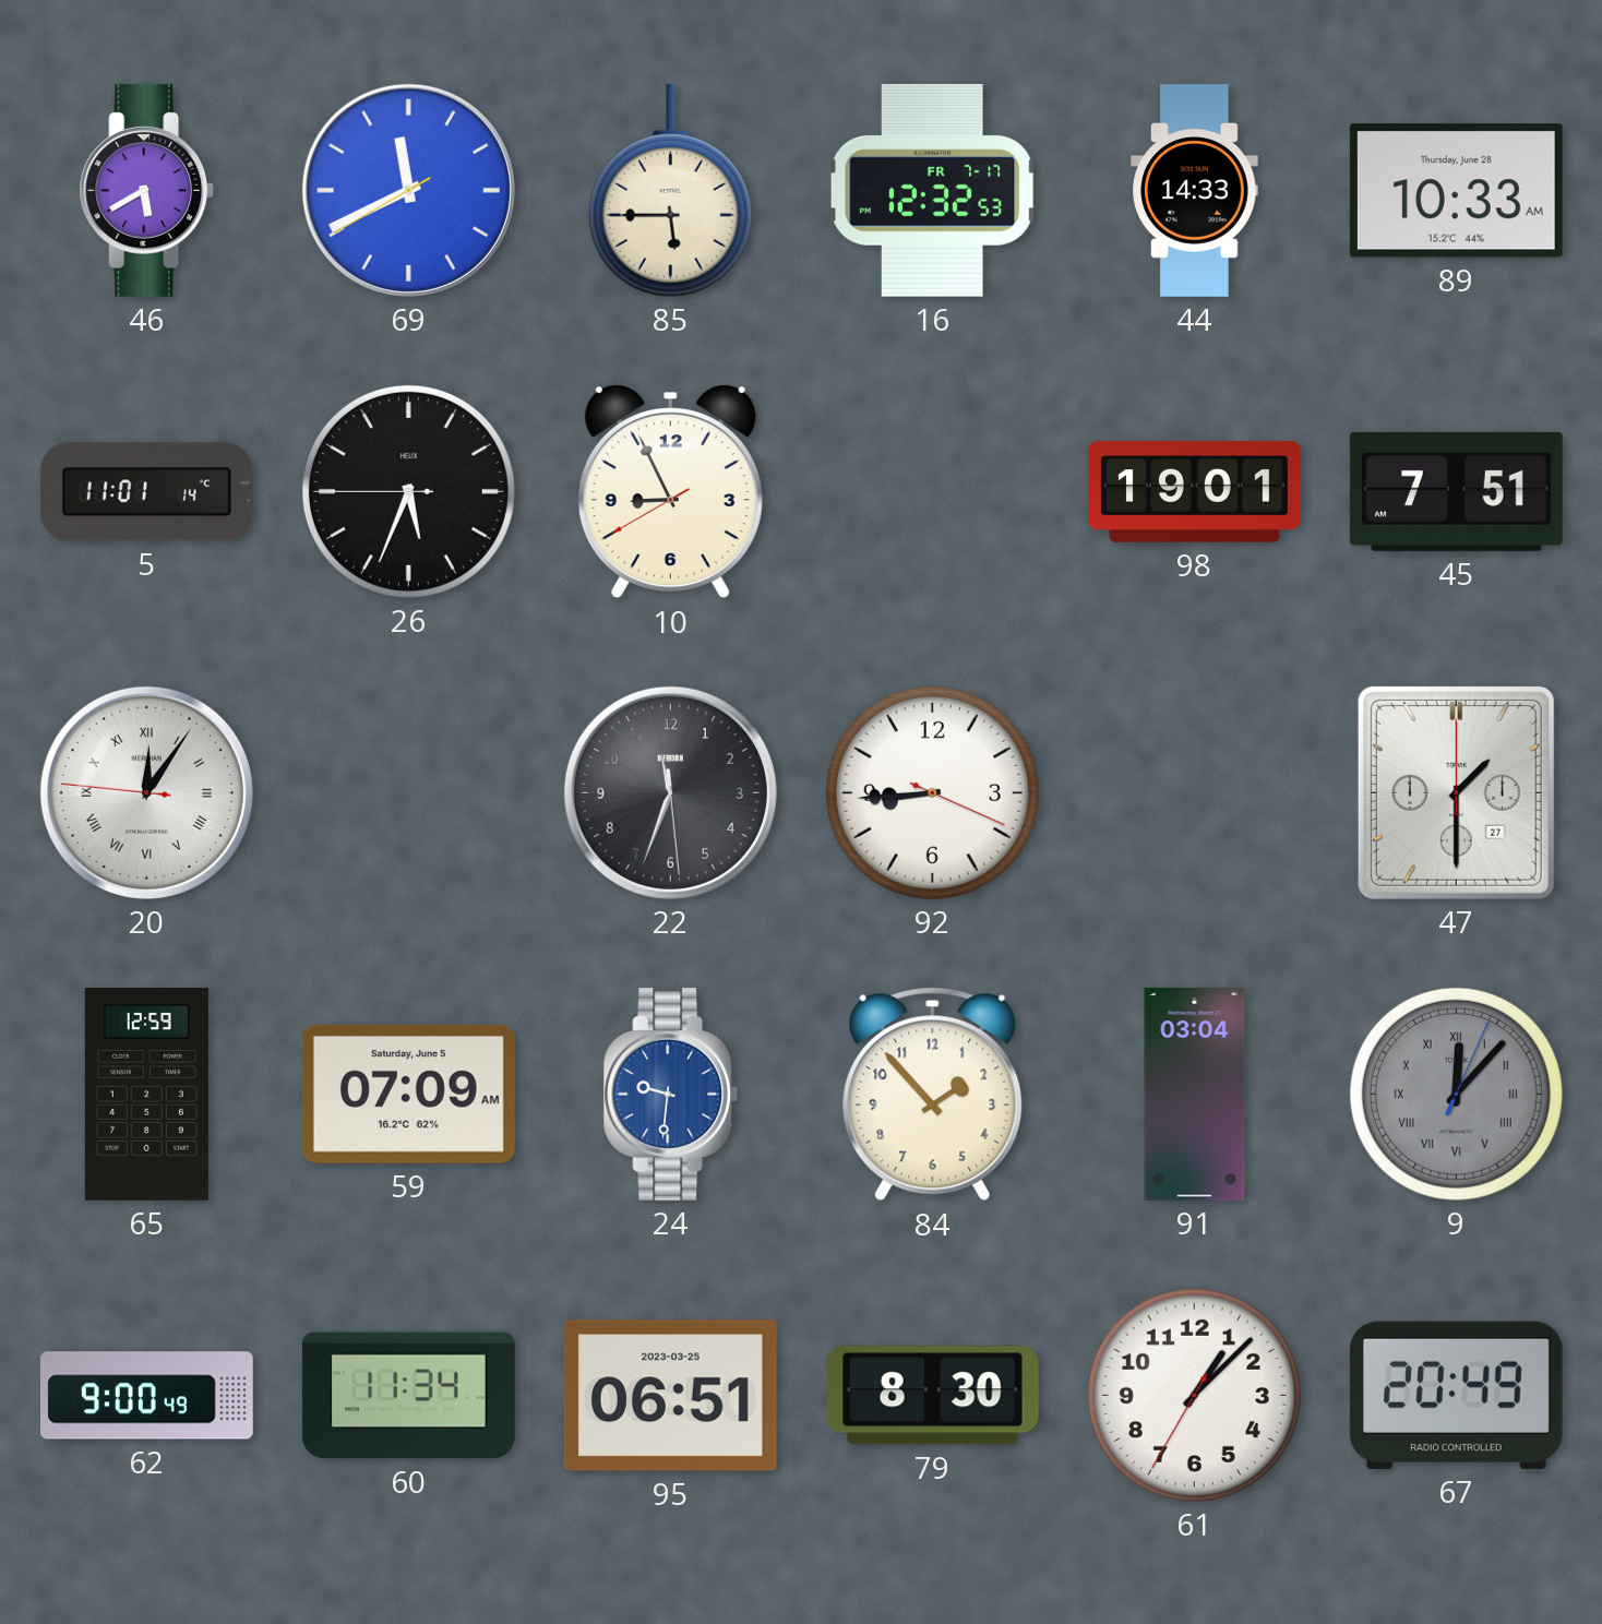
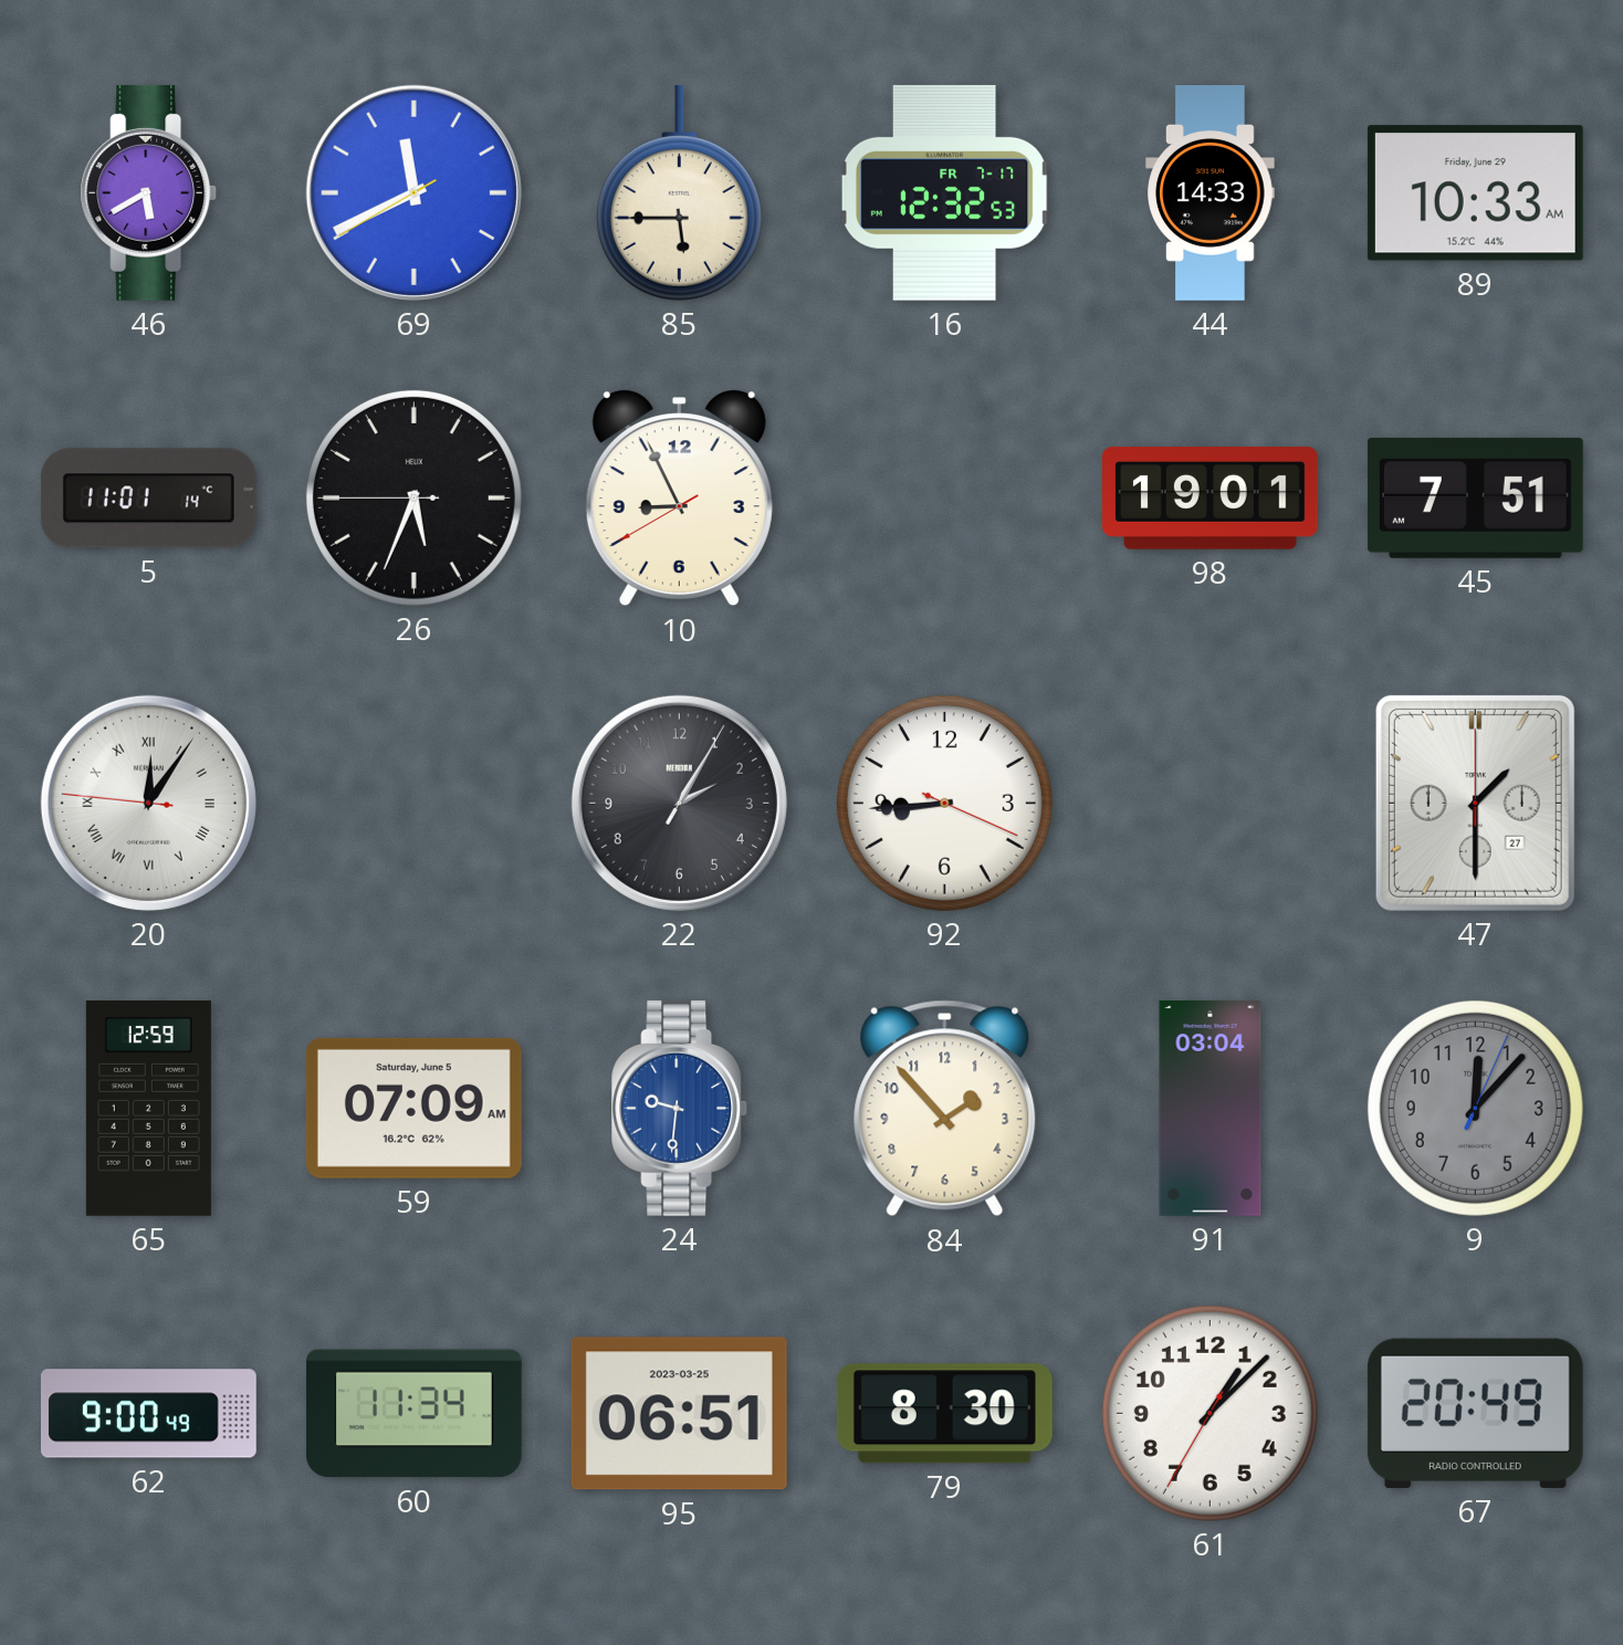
89 date: Thursday, June 28 -> Friday, June 29 (1475, 193)
22: 11:33 -> 2:05 (679, 803)
9 numerals: Roman -> Arabic (1475, 1108)
